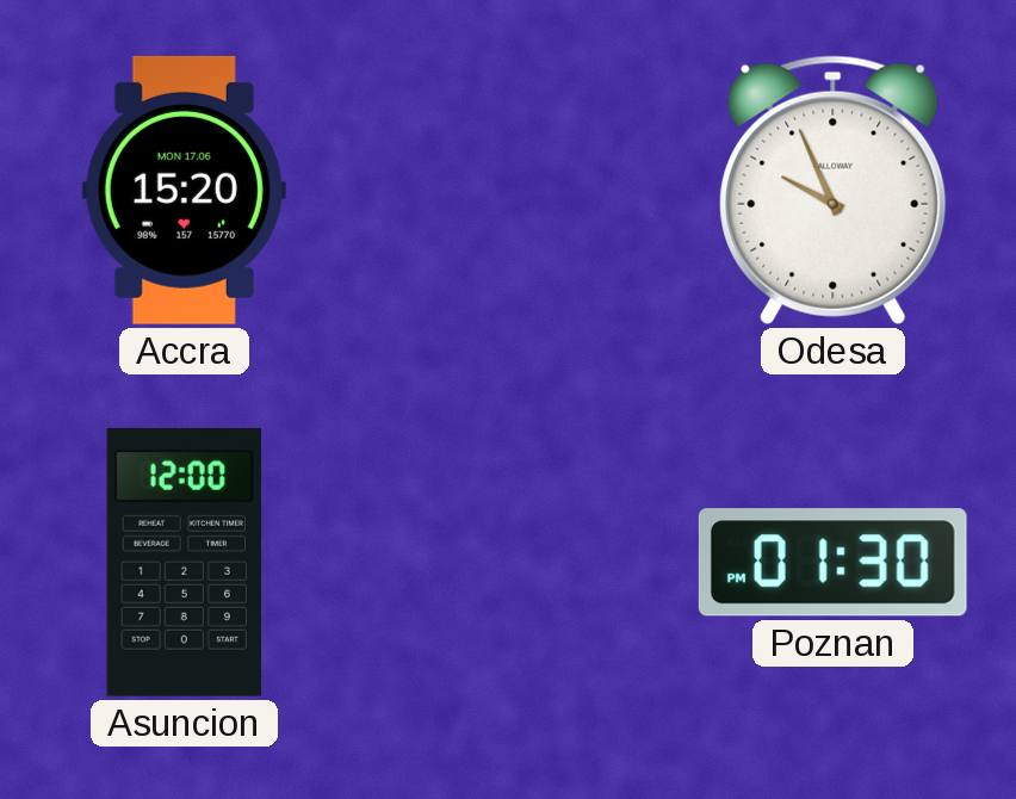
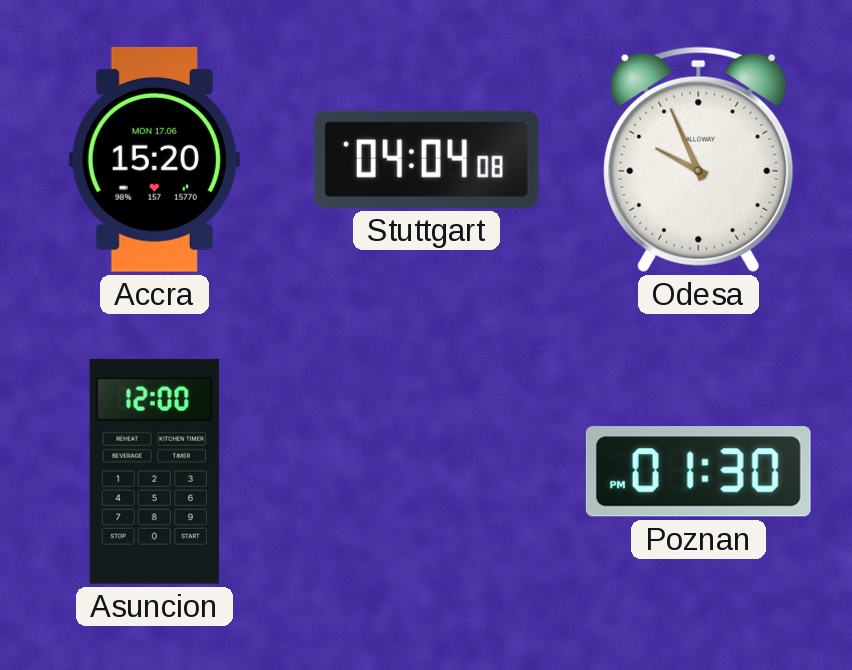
Stuttgart: none -> 04:04 (426, 159)
